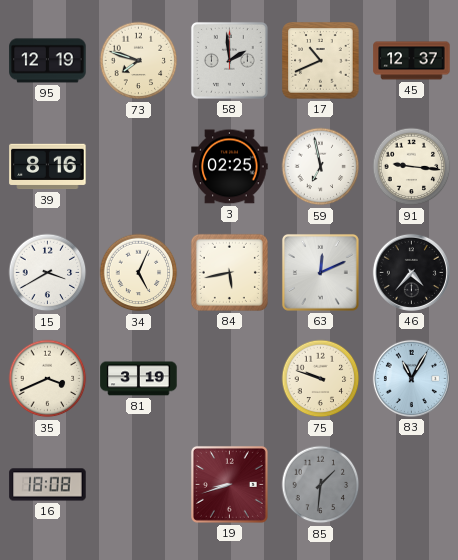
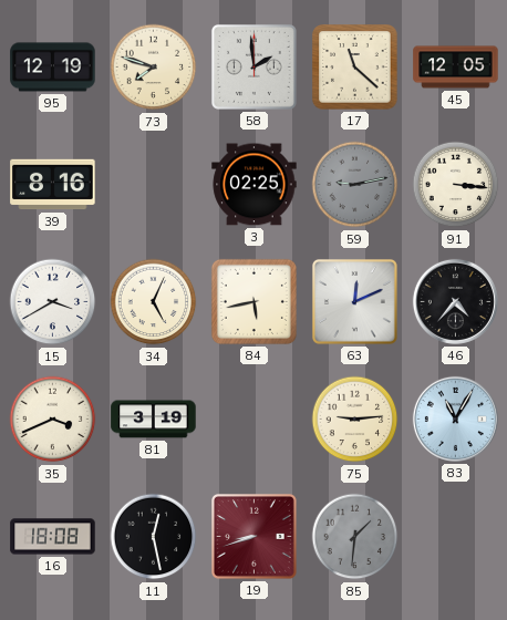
17: 10:41 -> 11:22 (355, 68)
45: 12:37 -> 12:05 (456, 68)
59: 6:58 -> 9:13 (355, 185)
59 dial: white -> grey (355, 185)
91: 9:16 -> 3:16 (456, 185)
75: 9:48 -> 9:14 (355, 420)
11: none -> 12:28 (154, 537)
